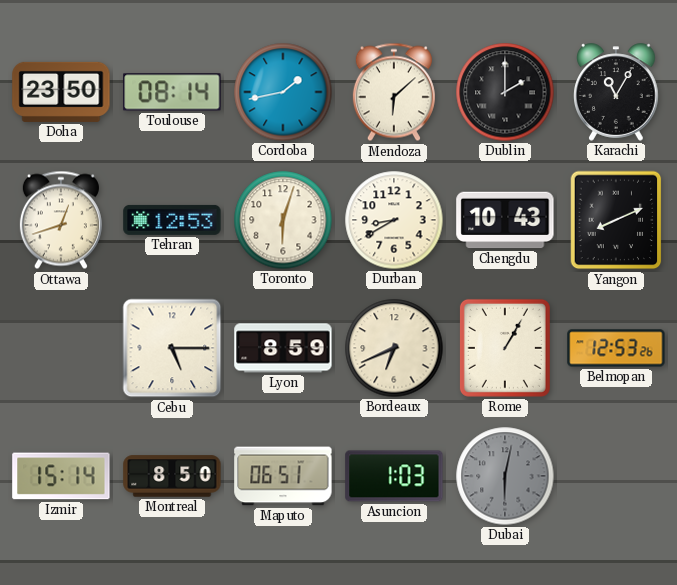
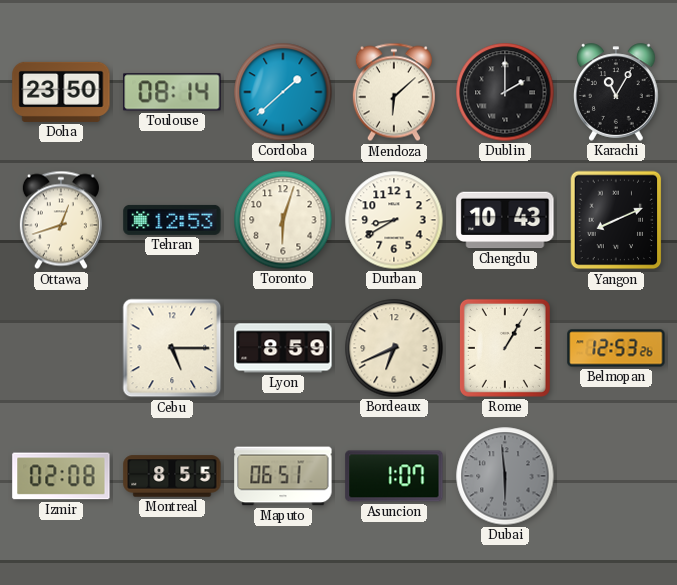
Cordoba: 1:43 -> 1:38 (283, 92)
Izmir: 15:14 -> 02:08 (61, 476)
Montreal: 8:50 -> 8:55 (172, 476)
Asuncion: 1:03 -> 1:07 (394, 476)
Dubai: 6:02 -> 5:59 (505, 476)
